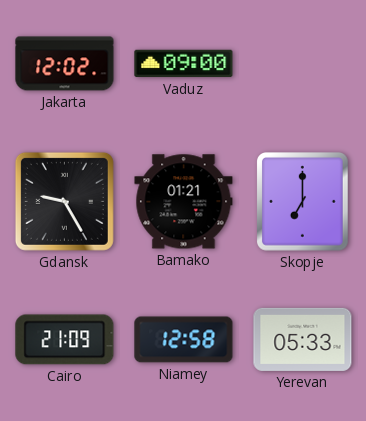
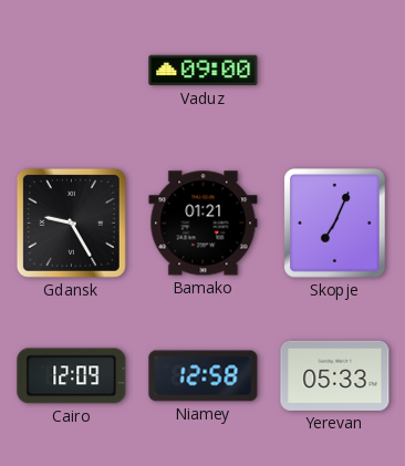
Jakarta: 12:02 -> none (65, 64)
Skopje: 7:00 -> 7:04 (335, 224)
Cairo: 21:09 -> 12:09 (72, 376)
